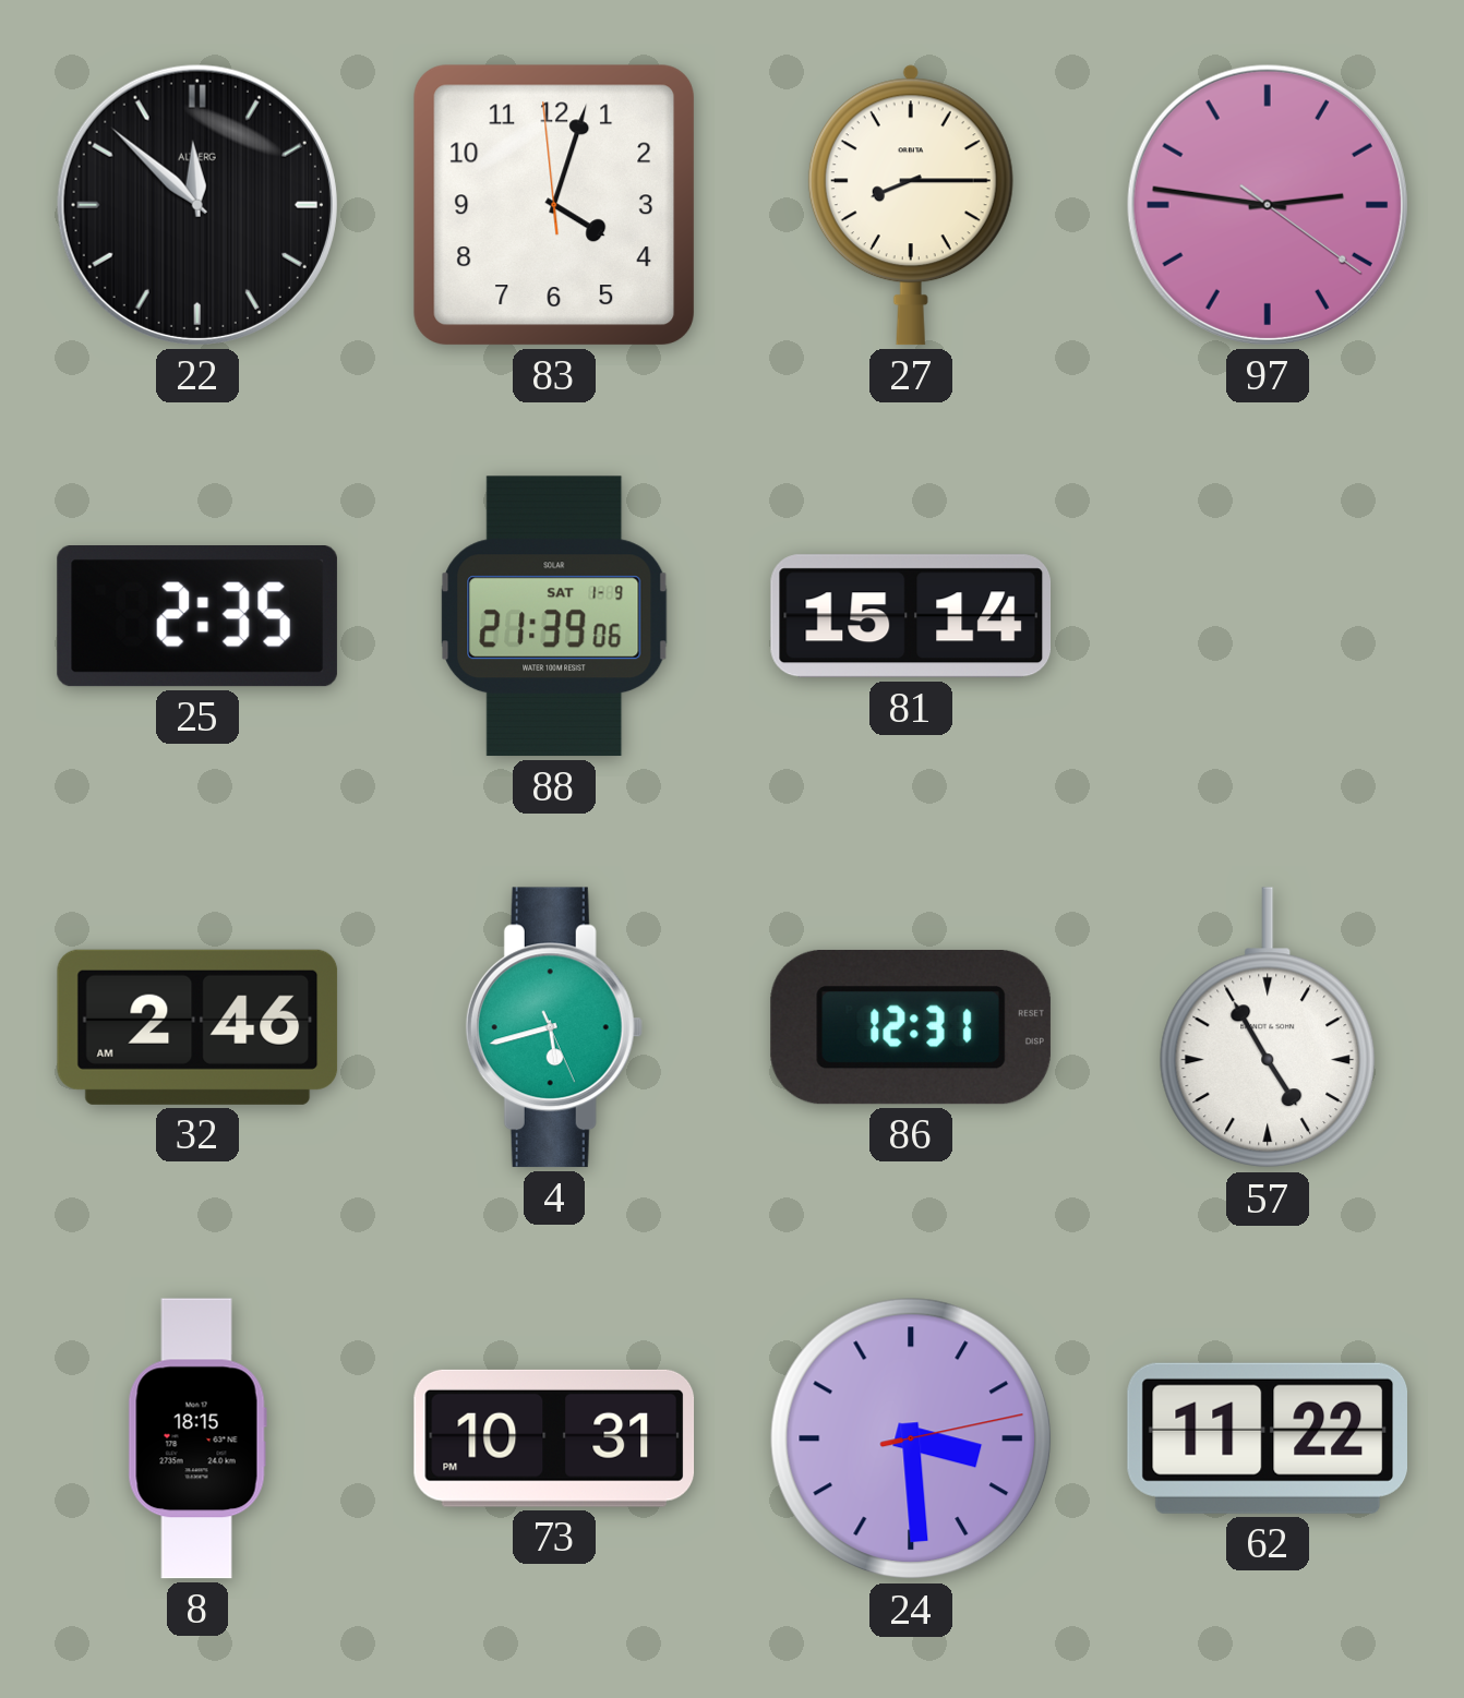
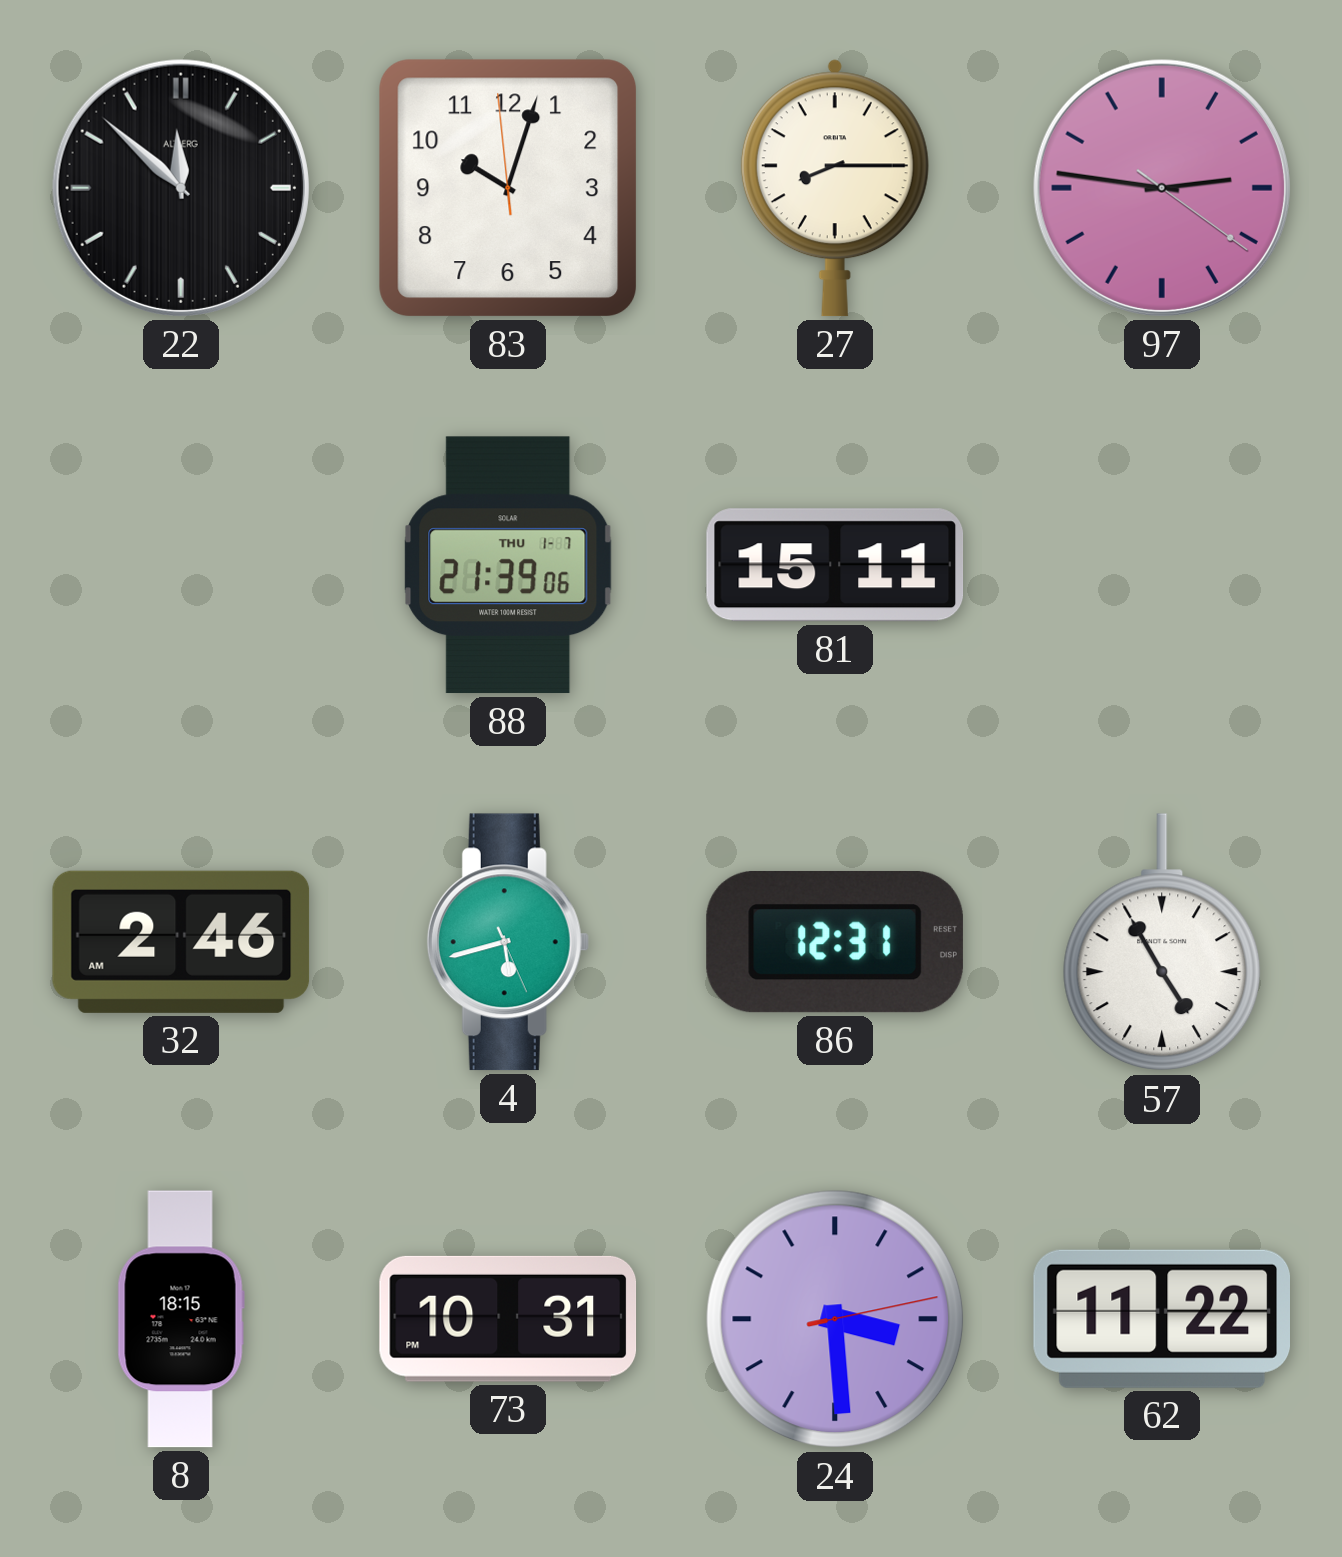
83: 4:02 -> 10:02 (508, 188)
25: 2:35 -> none (197, 617)
88 date: SAT 1-9 -> THU 1-7 (508, 565)
81: 15:14 -> 15:11 (835, 565)
